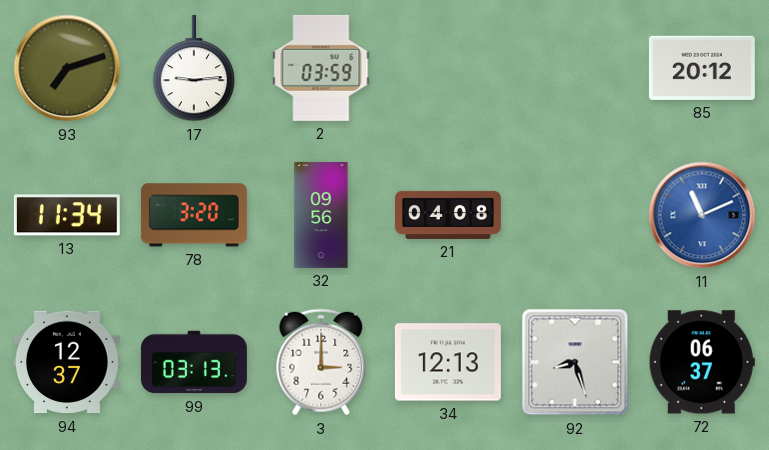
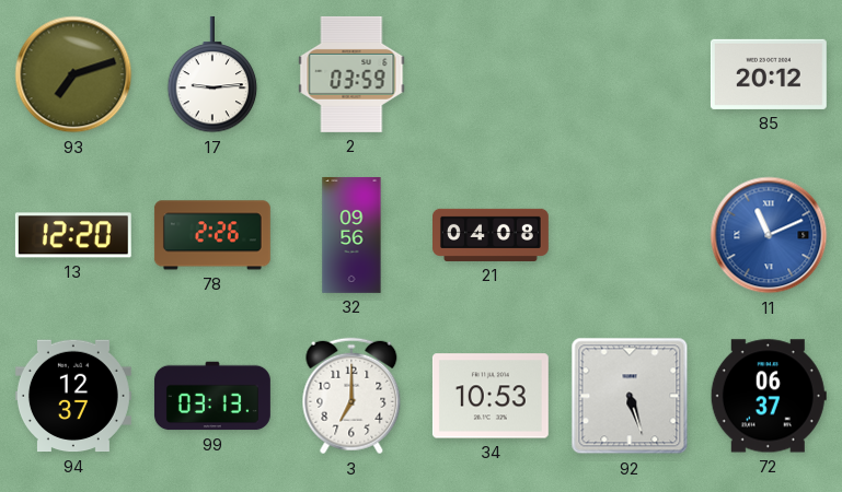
13: 11:34 -> 12:20 (73, 235)
78: 3:20 -> 2:26 (212, 235)
3: 3:00 -> 7:00 (351, 396)
34: 12:13 -> 10:53 (491, 396)
92: 8:27 -> 5:27 (630, 396)
